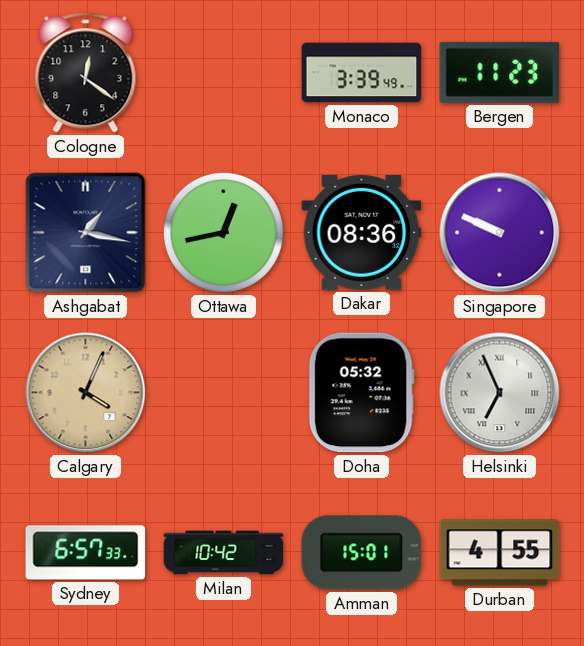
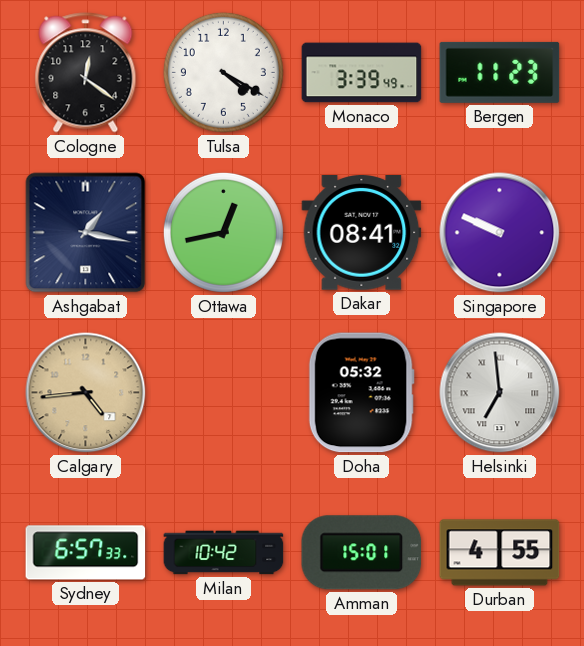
Tulsa: none -> 4:20 (223, 72)
Dakar: 08:36 -> 08:41 (362, 233)
Calgary: 4:04 -> 4:44 (86, 393)
Helsinki: 6:56 -> 6:59 (500, 393)
